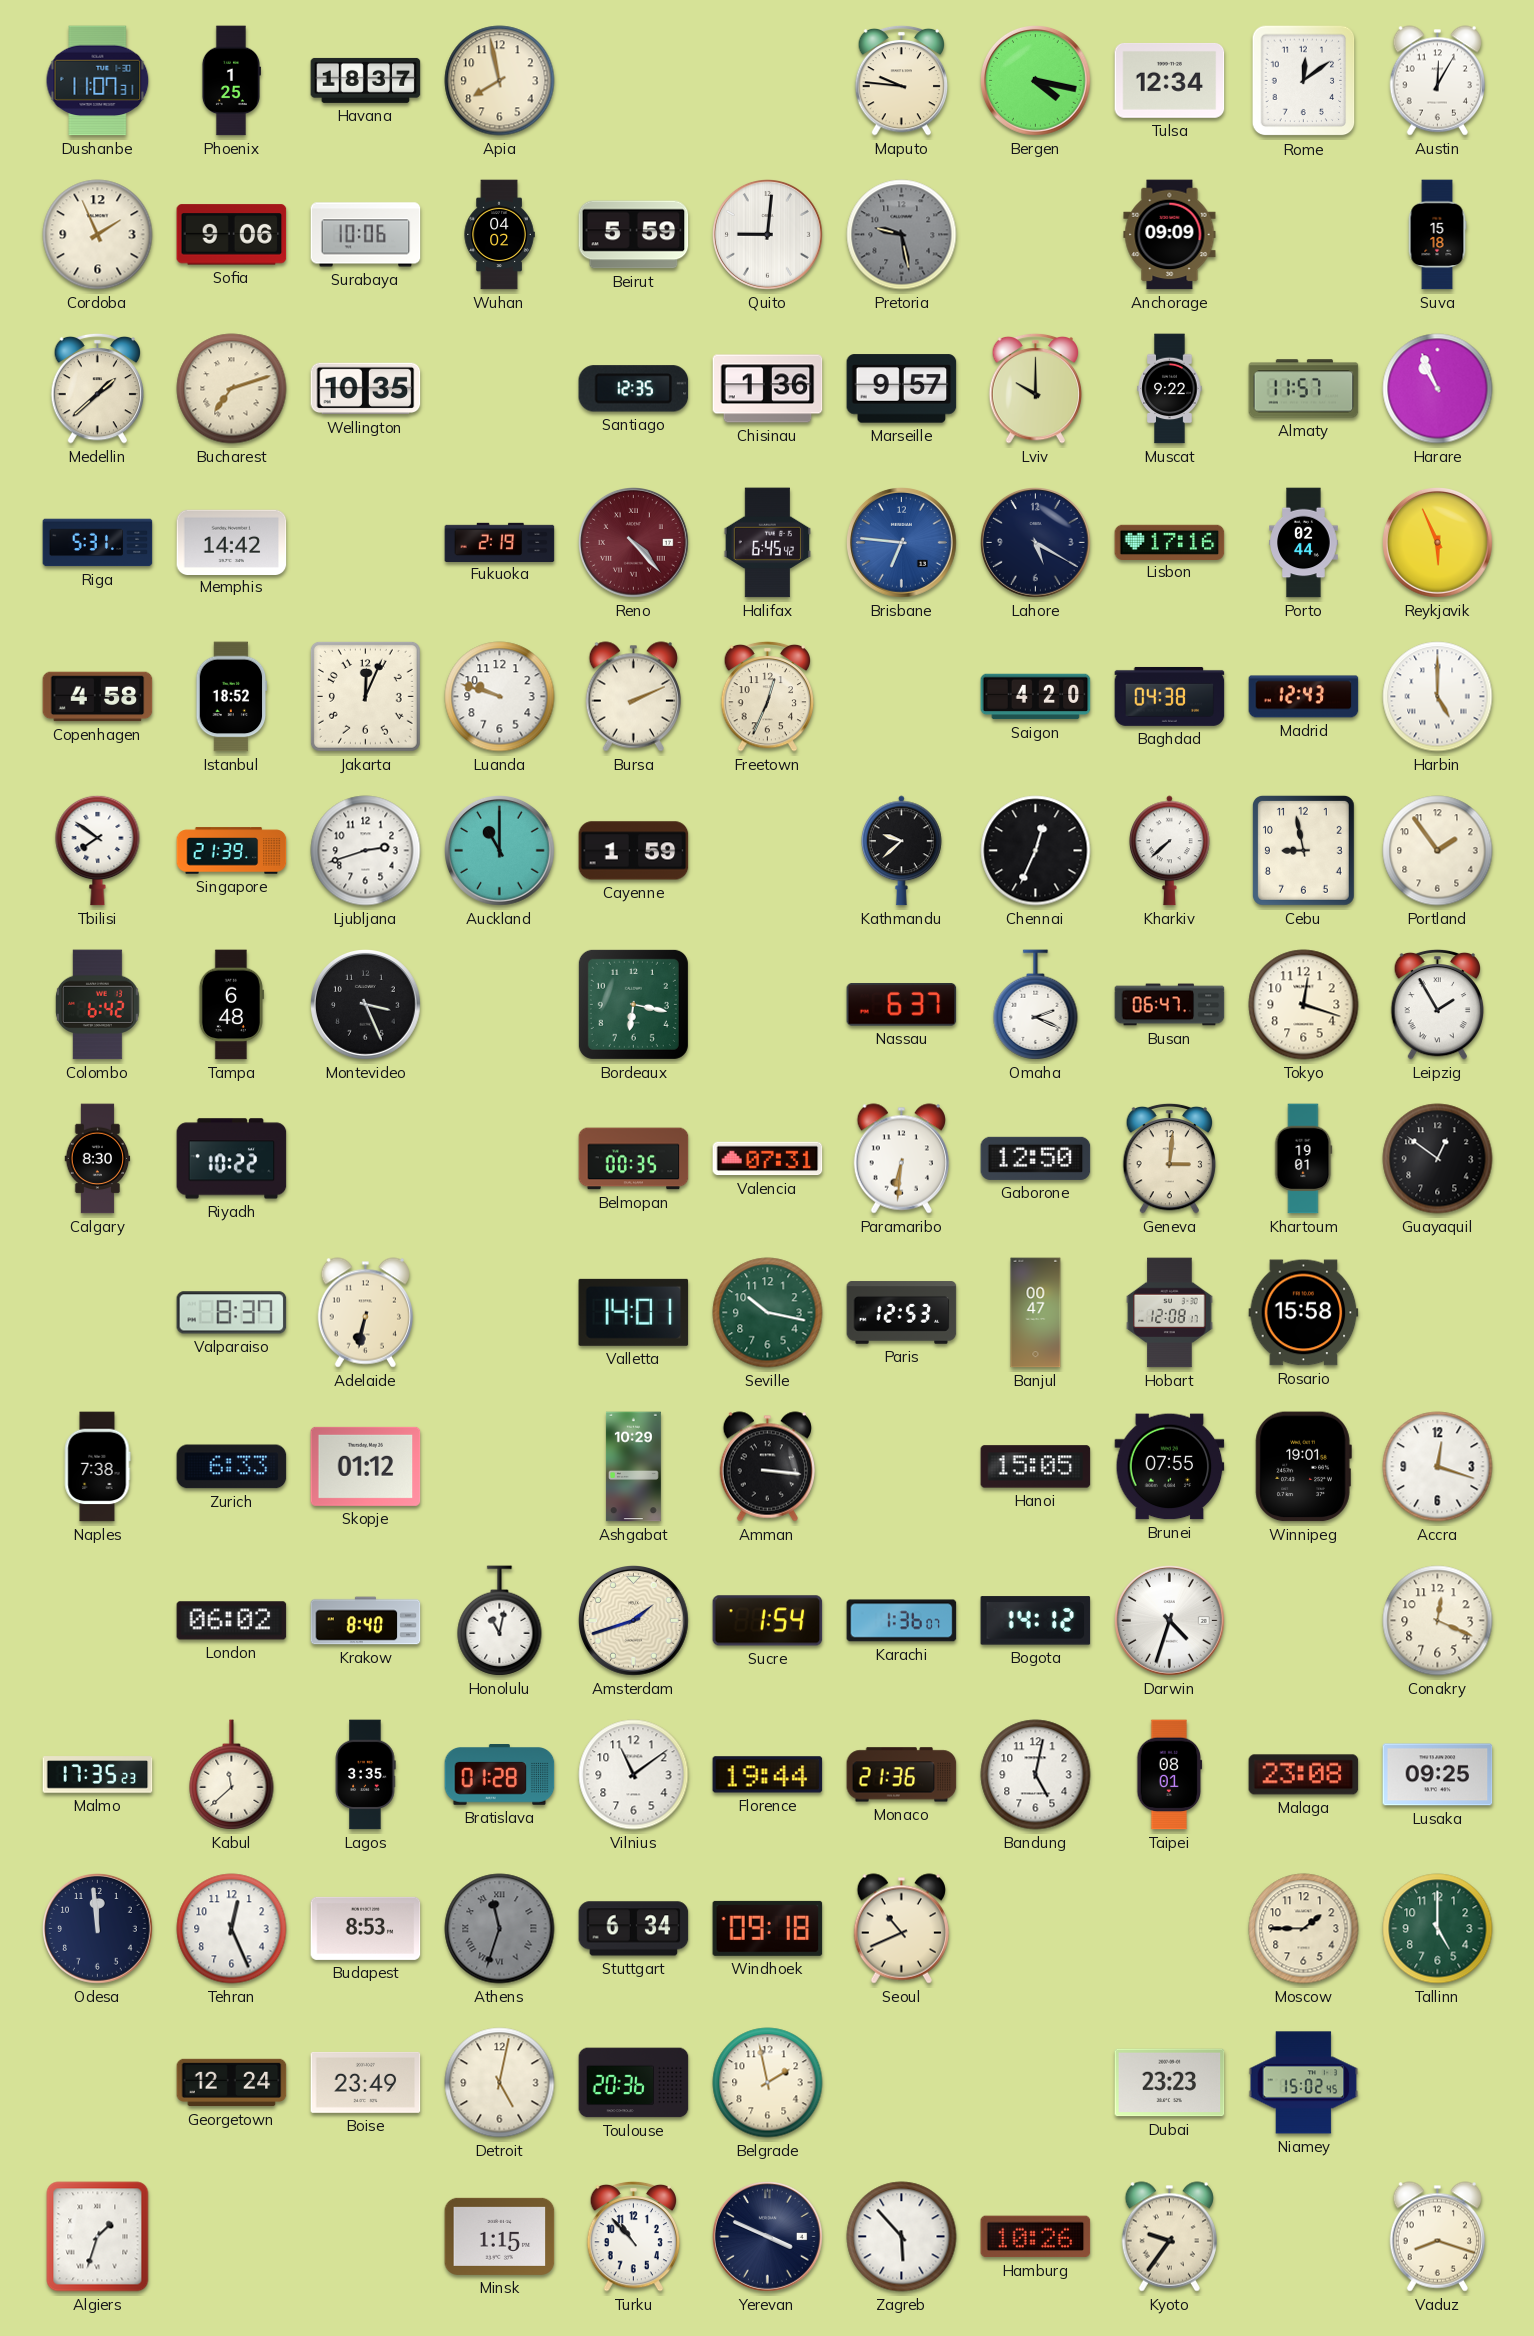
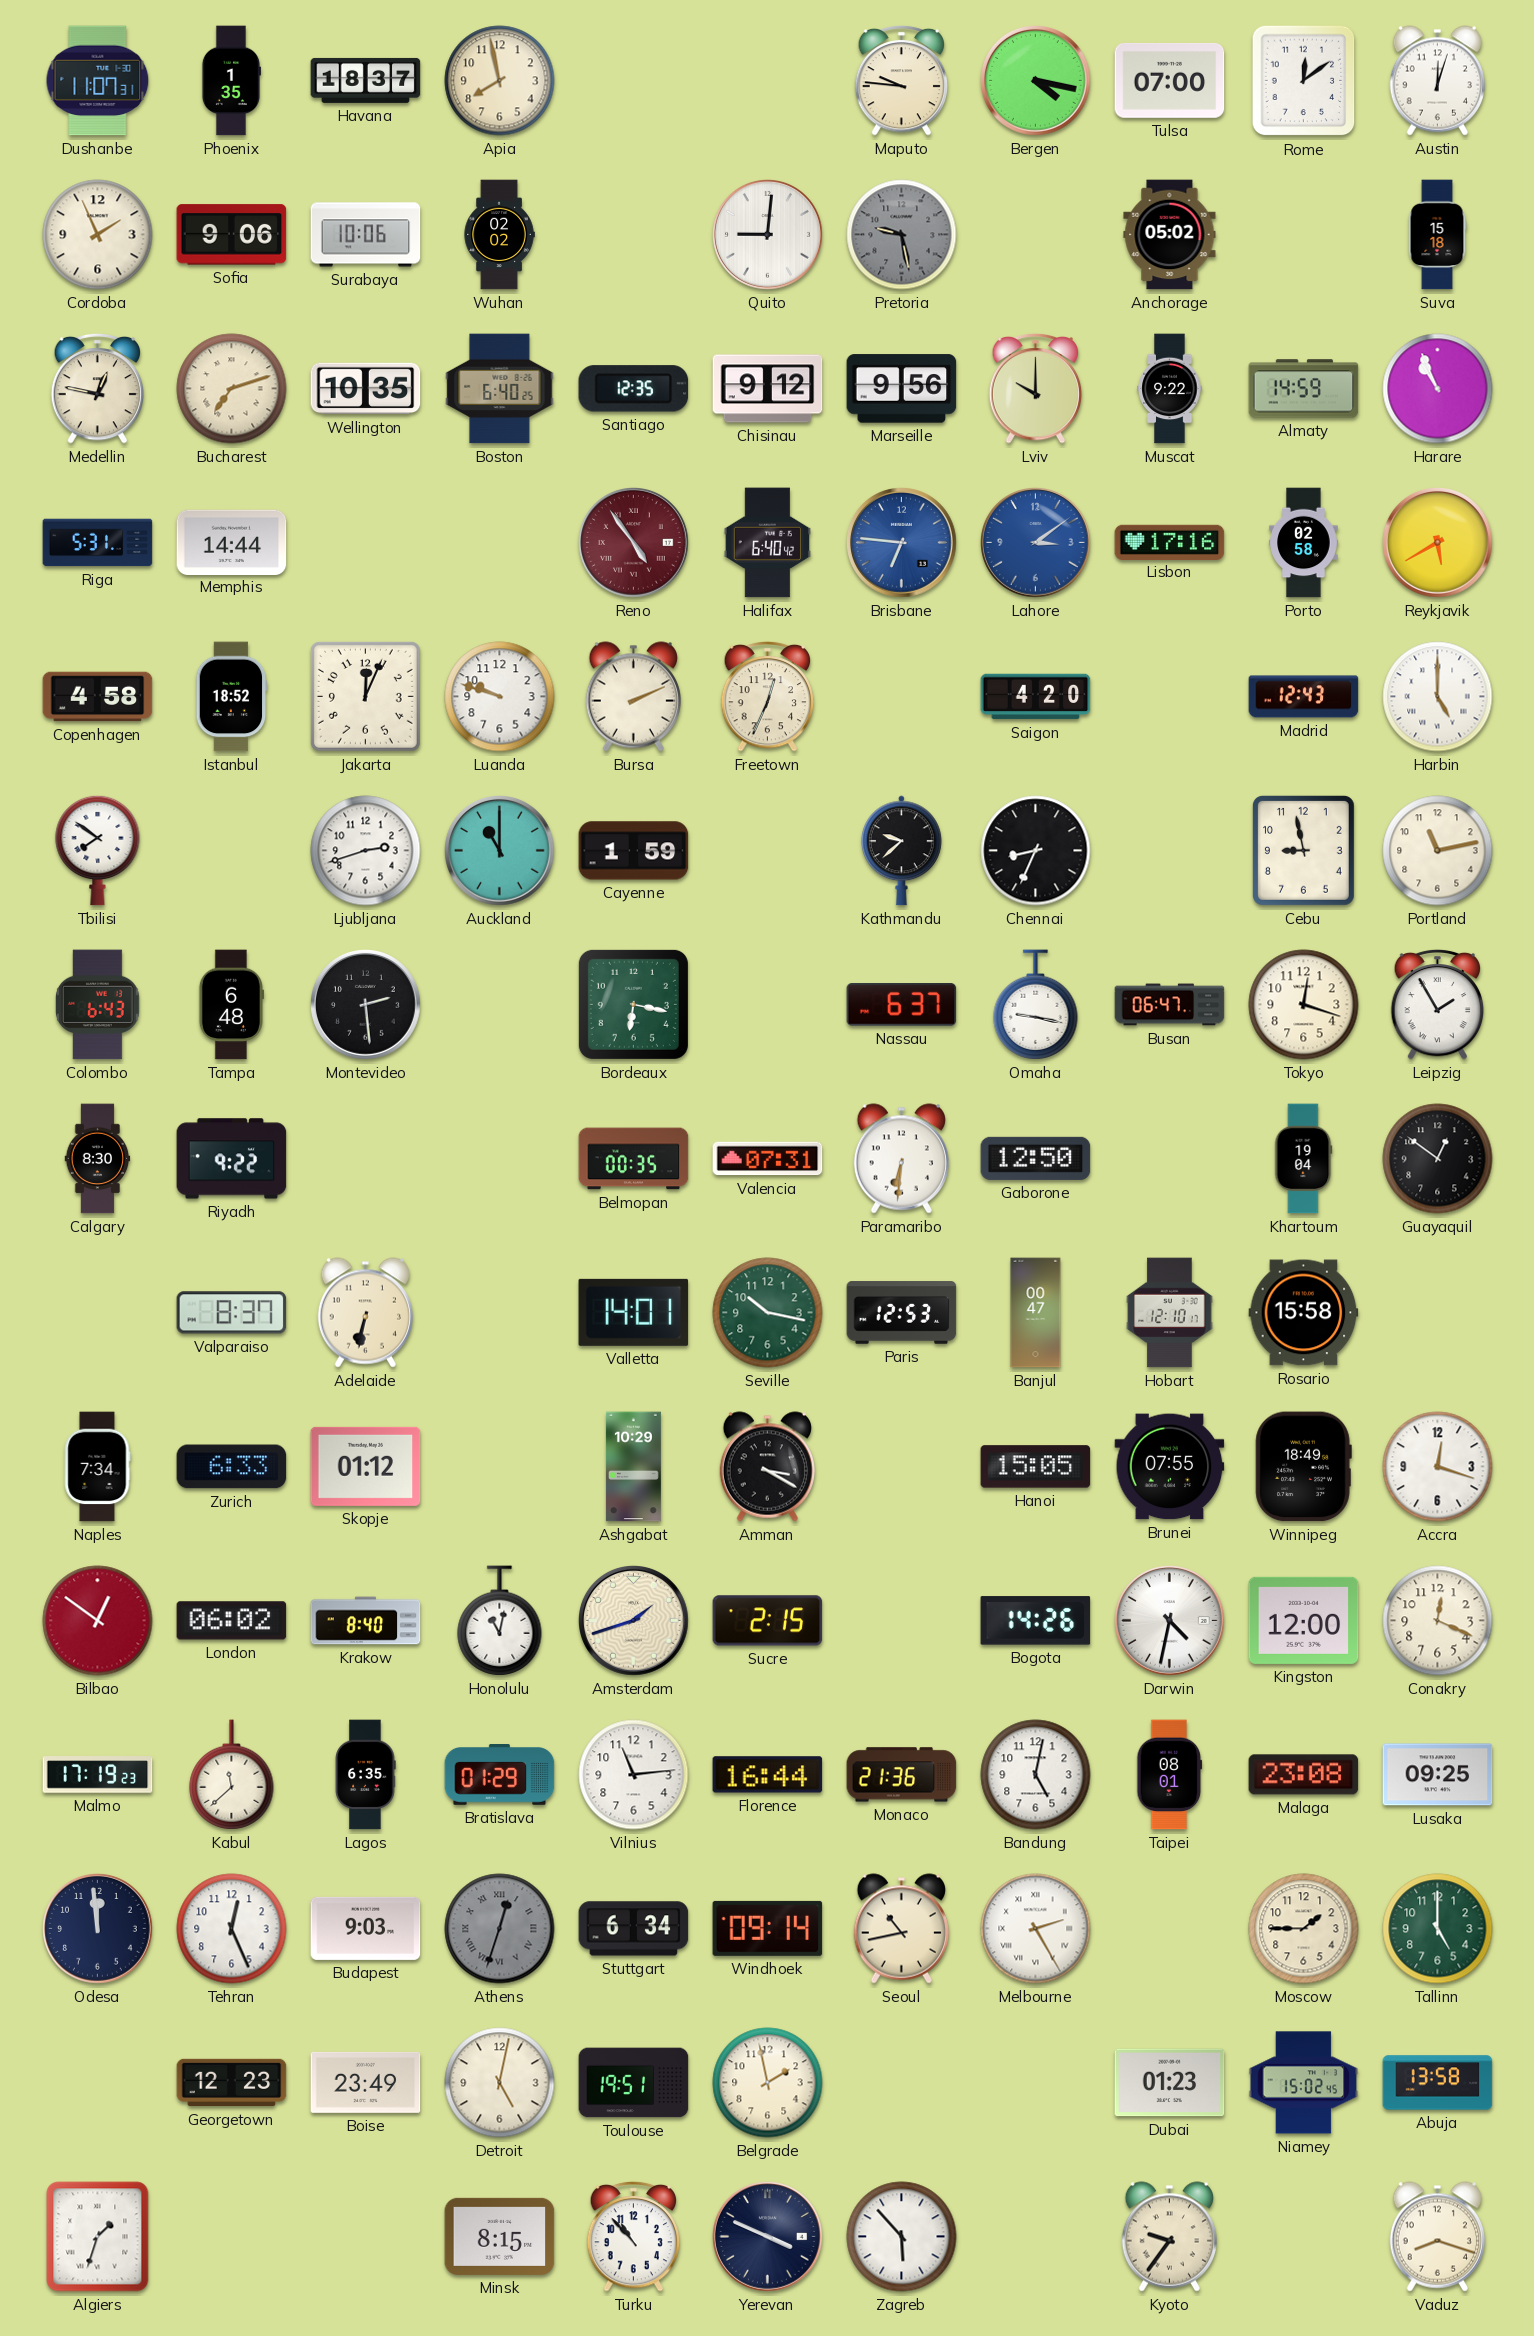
Phoenix: 1:25 -> 1:35 (231, 81)
Tulsa: 12:34 -> 07:00 (1170, 80)
Austin: 12:05 -> 12:03 (1437, 81)
Wuhan: 04:02 -> 02:02 (499, 235)
Beirut: 5:59 -> none (634, 235)
Anchorage: 09:09 -> 05:02 (1170, 235)
Medellin: 1:38 -> 12:47 (98, 388)
Boston: none -> 6:40 (500, 389)
Chisinau: 1:36 -> 9:12 (768, 389)
Marseille: 9:57 -> 9:56 (902, 389)
Almaty: 11:57 -> 14:59 (1304, 389)
Memphis: 14:42 -> 14:44 (232, 542)
Fukuoka: 2:19 -> none (500, 542)
Reno: 4:23 -> 4:54 (634, 543)
Halifax: 6:45 -> 6:40 (767, 543)
Lahore: 5:20 -> 3:09 (1036, 543)
Lahore dial: navy -> blue (1036, 543)
Porto: 02:44 -> 02:58 (1304, 543)
Reykjavik: 5:56 -> 5:40 (1438, 543)
Baghdad: 04:38 -> none (1170, 696)
Singapore: 21:39 -> none (232, 851)
Chennai: 12:34 -> 8:34 (1036, 851)
Kharkiv: 7:38 -> none (1169, 851)
Portland: 1:54 -> 11:13 (1438, 851)
Colombo: 6:42 -> 6:43 (98, 1005)
Montevideo: 3:26 -> 2:29 (366, 1005)
Omaha: 2:19 -> 9:17 (1036, 1005)
Riyadh: 10:22 -> 9:22 (232, 1159)
Geneva: 3:01 -> none (1170, 1158)
Khartoum: 19:01 -> 19:04 (1304, 1159)
Hobart: 12:08 -> 12:10 (1170, 1313)
Naples: 7:38 -> 7:34 (97, 1467)
Amman: 3:16 -> 3:20 (767, 1467)
Winnipeg: 19:01 -> 18:49 (1303, 1467)
Bilbao: none -> 12:51 (98, 1621)
Sucre: 1:54 -> 2:15 (768, 1621)
Karachi: 1:36 -> none (902, 1621)
Bogota: 14:12 -> 14:26 (1036, 1621)
Darwin: 4:33 -> 4:32 (1170, 1621)
Kingston: none -> 12:00 (1304, 1620)
Malmo: 17:35 -> 17:19 (98, 1775)
Lagos: 3:35 -> 6:35 (365, 1775)
Bratislava: 01:28 -> 01:29 (500, 1775)
Vilnius: 11:09 -> 11:14 (634, 1775)
Florence: 19:44 -> 16:44 (768, 1775)
Budapest: 8:53 -> 9:03 (366, 1928)
Athens: 11:33 -> 12:33 (500, 1929)
Windhoek: 09:18 -> 09:14 (768, 1928)
Seoul: 10:41 -> 10:43 (901, 1929)
Melbourne: none -> 2:25 (1036, 1929)
Georgetown: 12:24 -> 12:23 (232, 2083)
Toulouse: 20:36 -> 19:51 (634, 2083)
Dubai: 23:23 -> 01:23 (1170, 2083)
Abuja: none -> 13:58 (1438, 2083)
Minsk: 1:15 -> 8:15 (500, 2236)
Hamburg: 10:26 -> none (1036, 2237)
